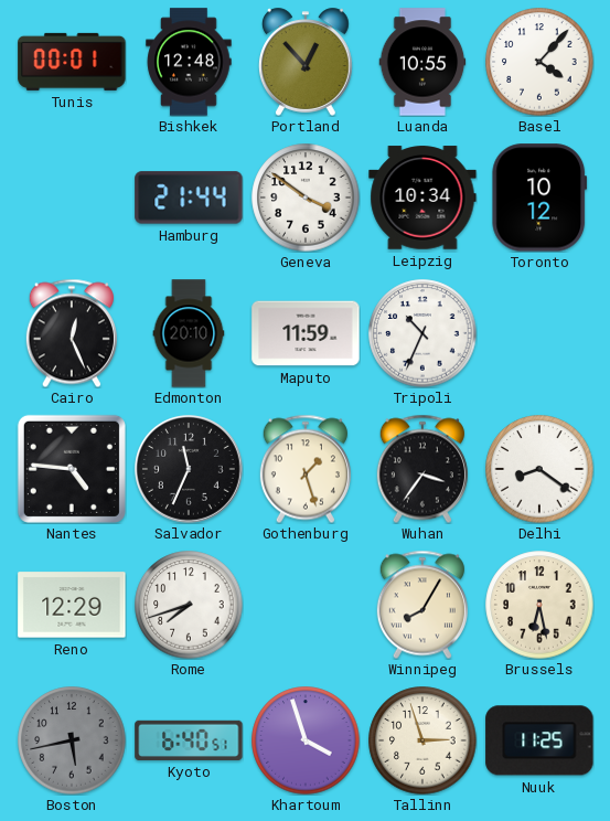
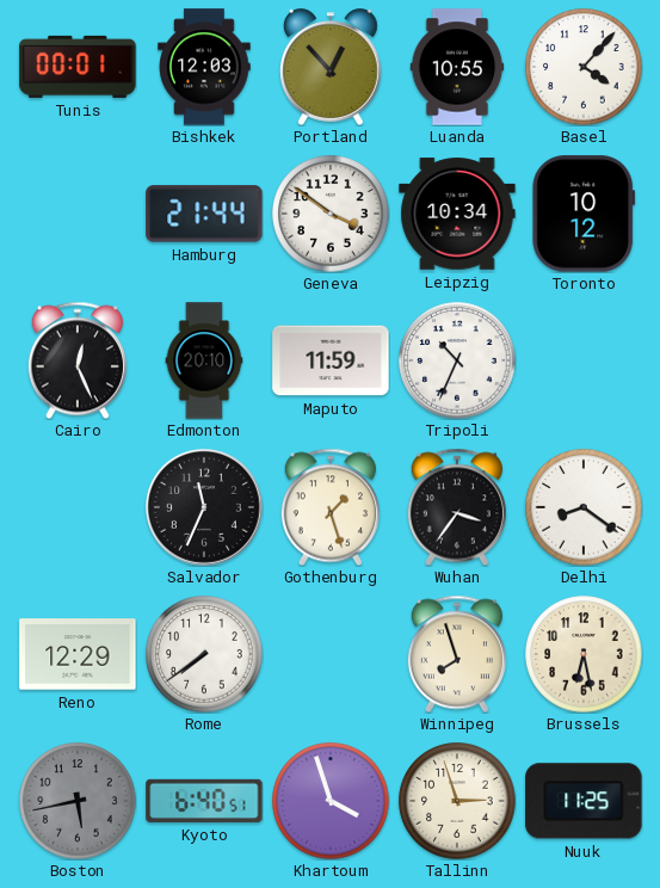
Bishkek: 12:48 -> 12:03 (204, 67)
Nantes: 4:46 -> none (72, 469)
Rome: 7:42 -> 7:39 (204, 654)
Winnipeg: 8:05 -> 7:57 (457, 654)
